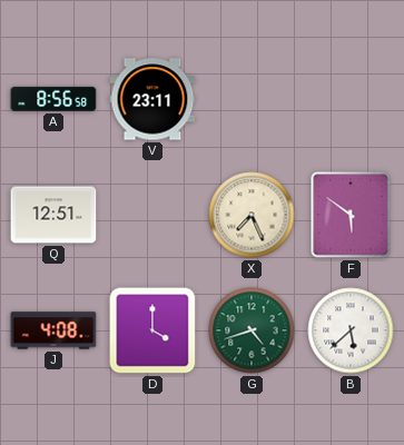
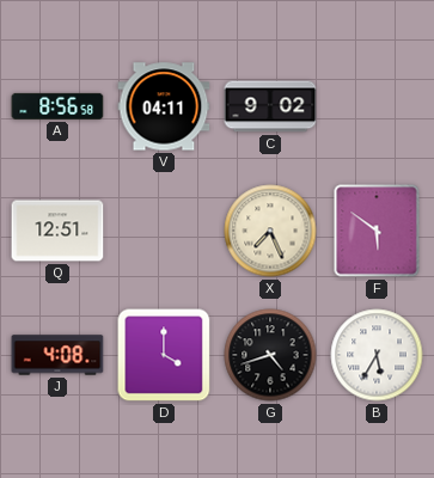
V: 23:11 -> 04:11 (164, 106)
C: none -> 9:02 (270, 106)
G dial: green -> black (270, 355)
B: 5:38 -> 5:35 (377, 355)
